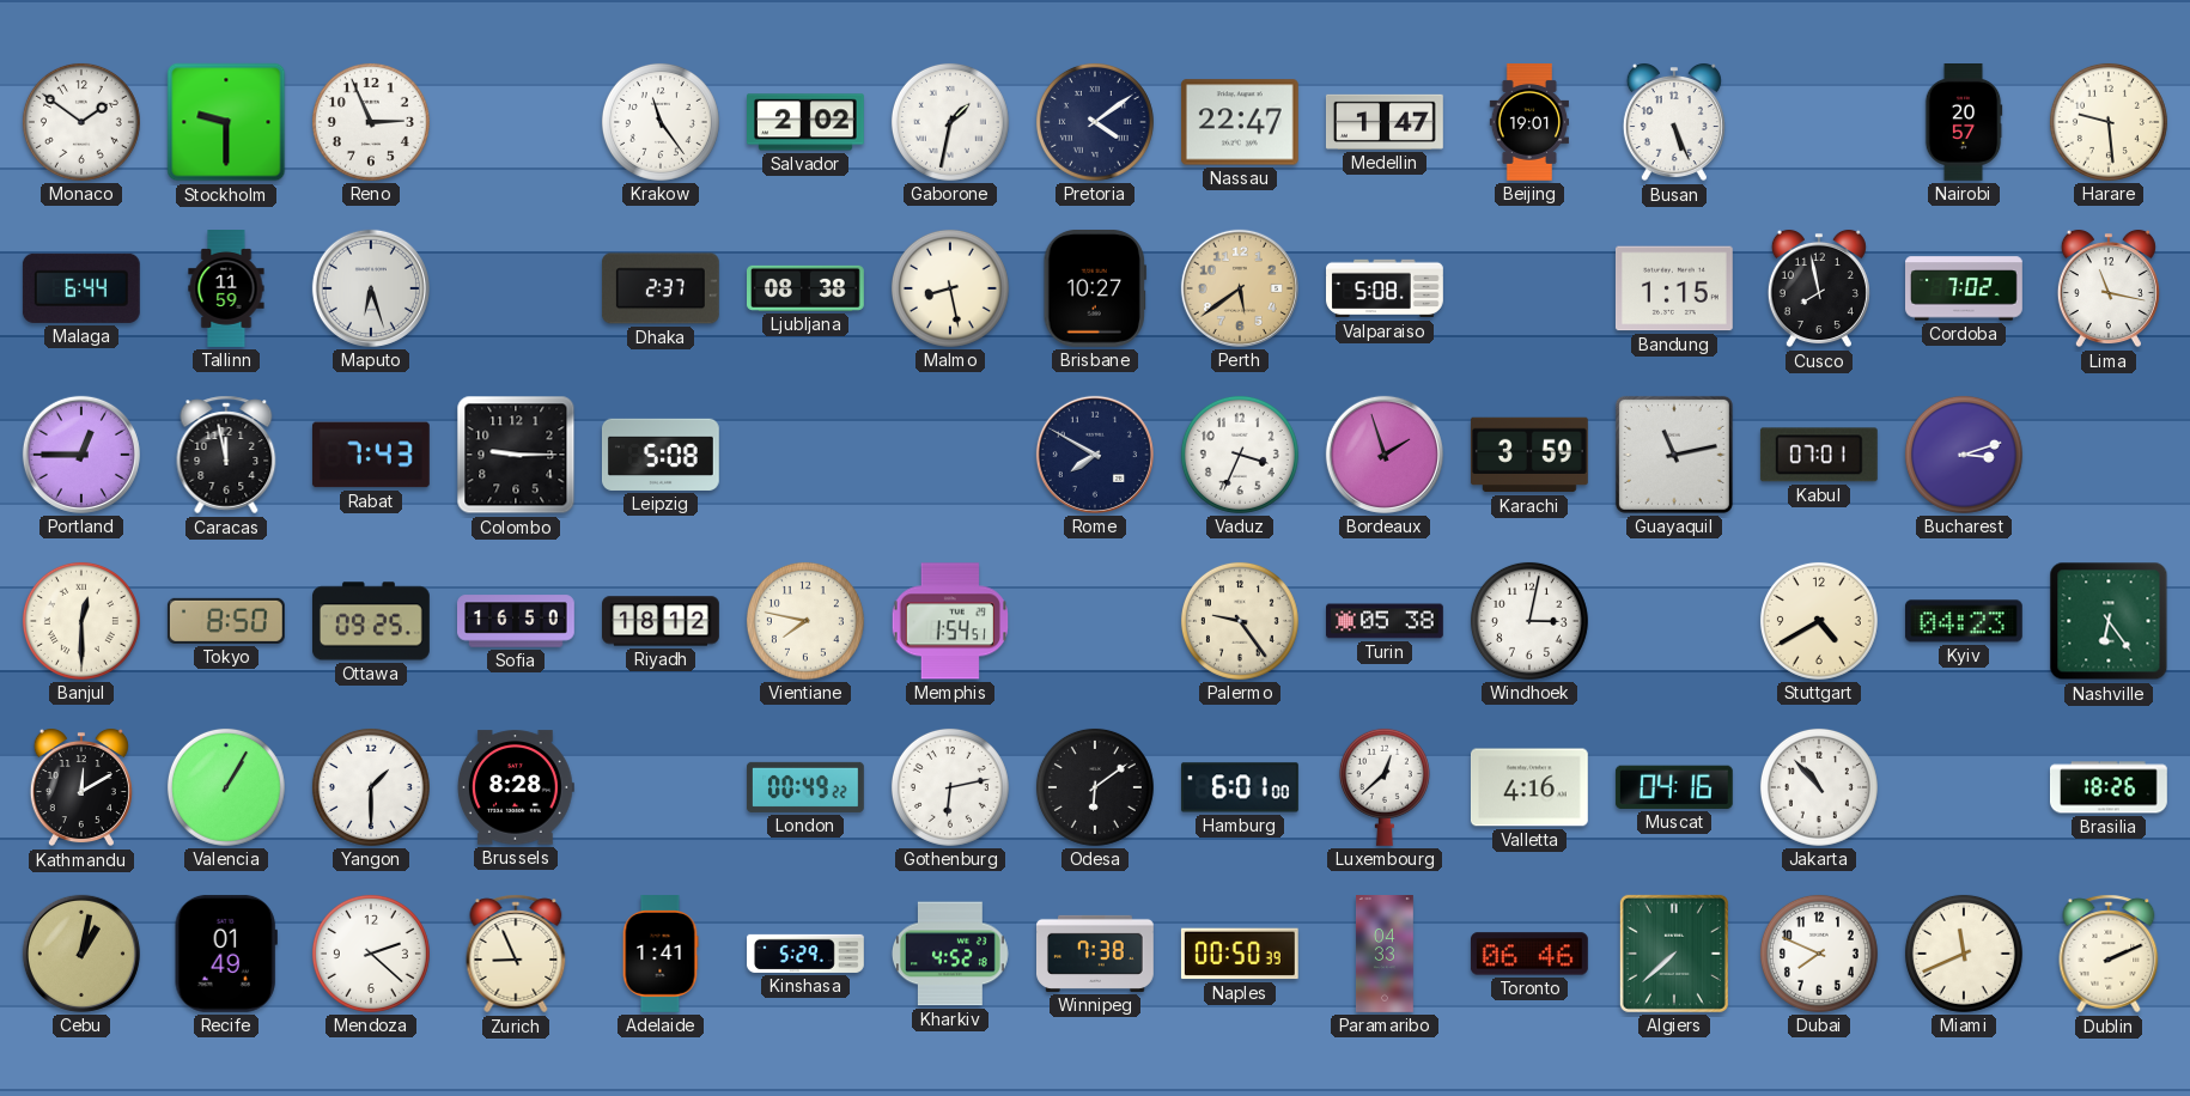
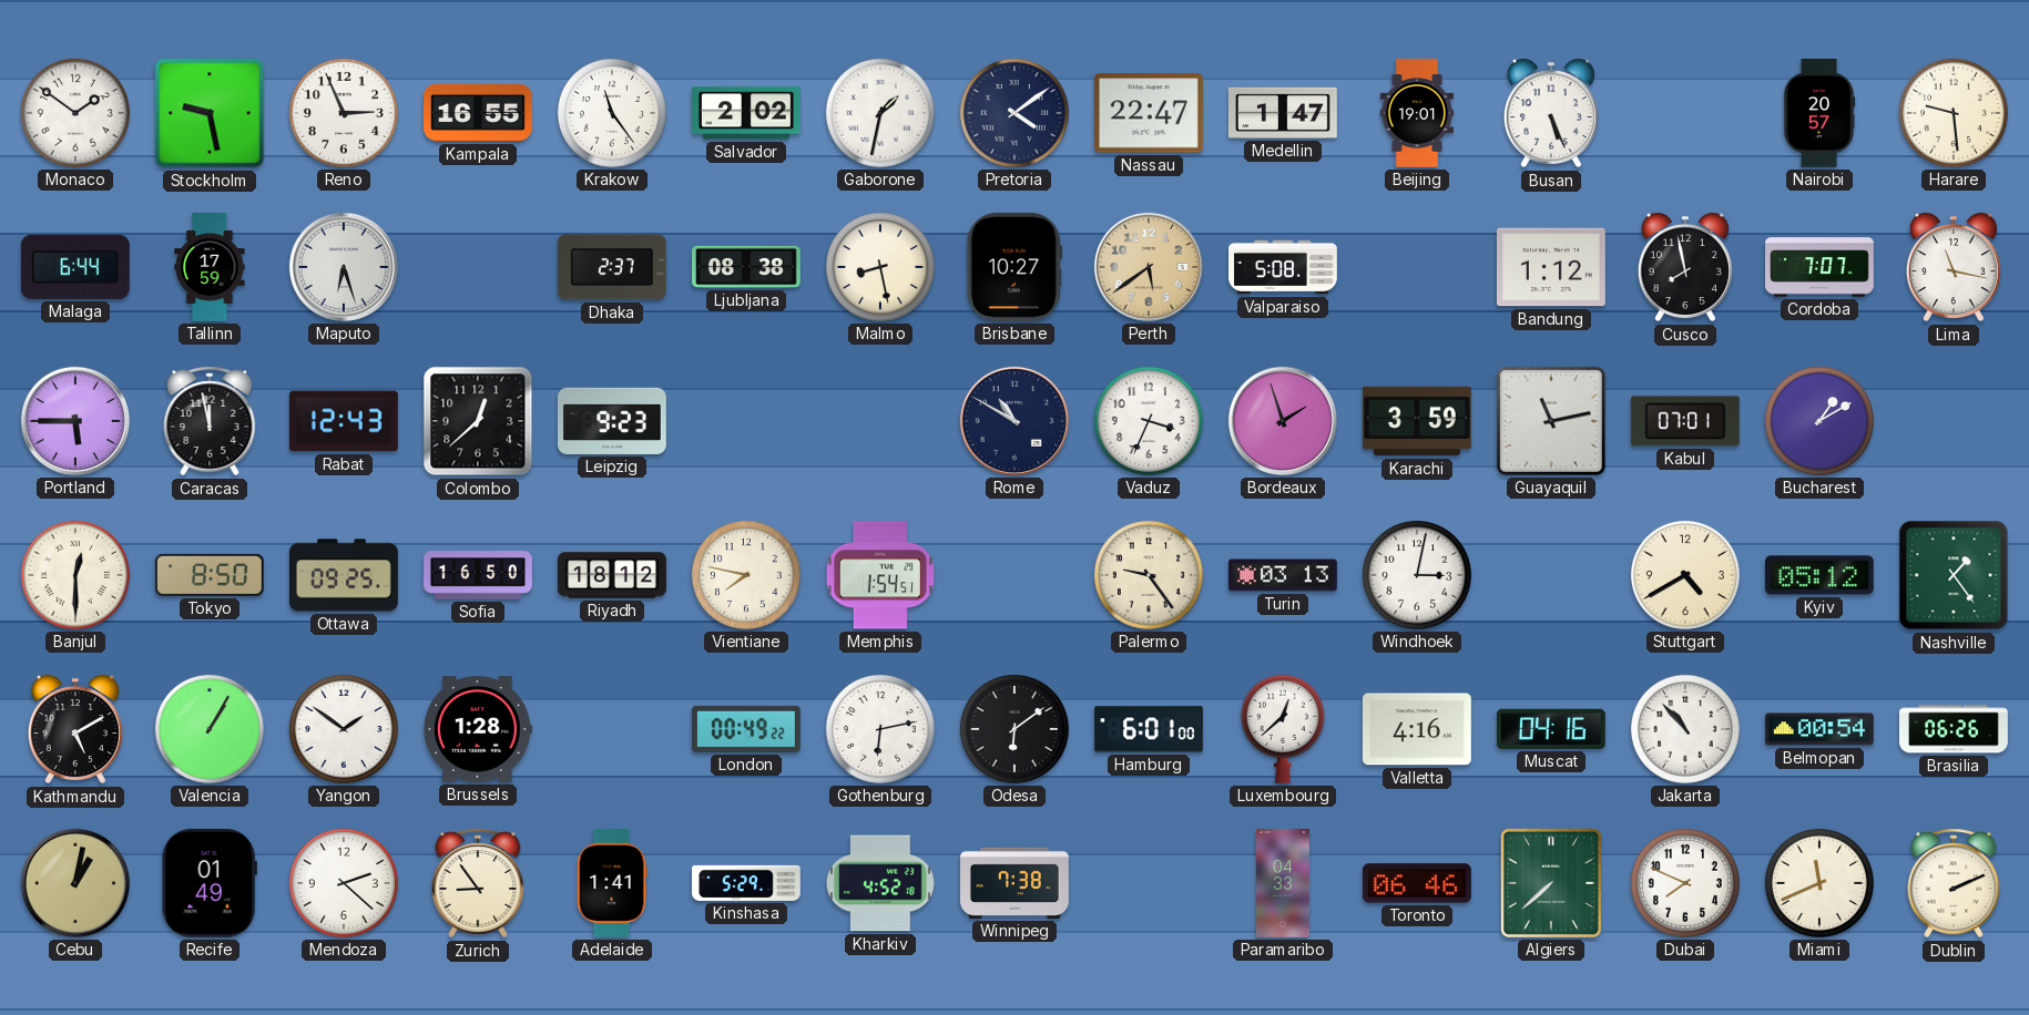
Stockholm: 9:30 -> 9:28 (210, 113)
Kampala: none -> 16:55 (479, 113)
Tallinn: 11:59 -> 17:59 (210, 268)
Bandung: 1:15 -> 1:12 (1551, 267)
Cordoba: 7:02 -> 7:07 (1821, 267)
Portland: 12:45 -> 5:45 (75, 421)
Rabat: 7:43 -> 12:43 (344, 421)
Colombo: 9:15 -> 12:38 (478, 421)
Leipzig: 5:08 -> 9:23 (612, 421)
Rome: 7:50 -> 10:50 (1014, 421)
Bucharest: 3:12 -> 1:10 (1819, 421)
Turin: 05:38 -> 03:13 (1284, 575)
Kyiv: 04:23 -> 05:12 (1819, 575)
Nashville: 6:24 -> 1:24 (1954, 575)
Kathmandu: 12:10 -> 5:10 (75, 729)
Yangon: 1:30 -> 1:51 (344, 729)
Brussels: 8:28 -> 1:28 (478, 729)
Belmopan: none -> 00:54 (1821, 729)
Brasilia: 18:26 -> 06:26 (1955, 729)
Zurich: 8:56 -> 8:54 (478, 883)
Naples: 00:50 -> none (1240, 954)
